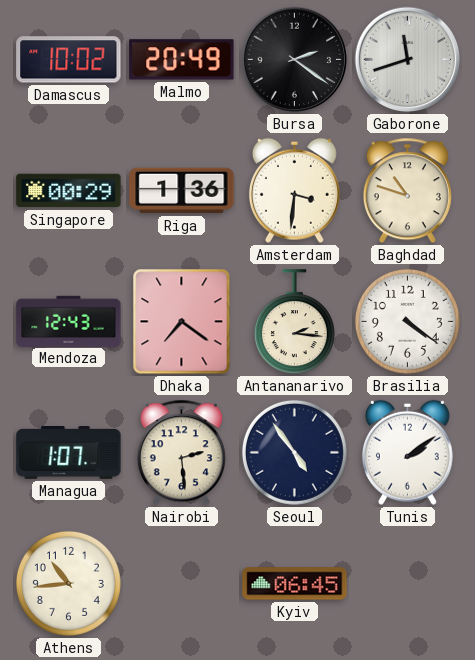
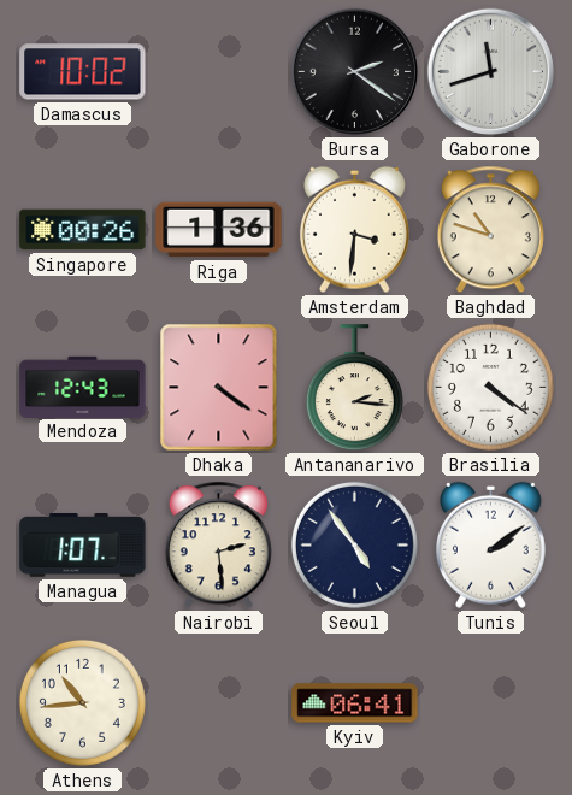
Malmo: 20:49 -> none (182, 60)
Singapore: 00:29 -> 00:26 (83, 230)
Dhaka: 7:21 -> 4:21 (219, 388)
Kyiv: 06:45 -> 06:41 (355, 703)
